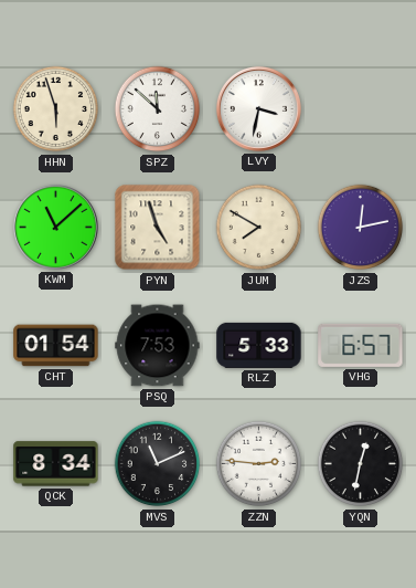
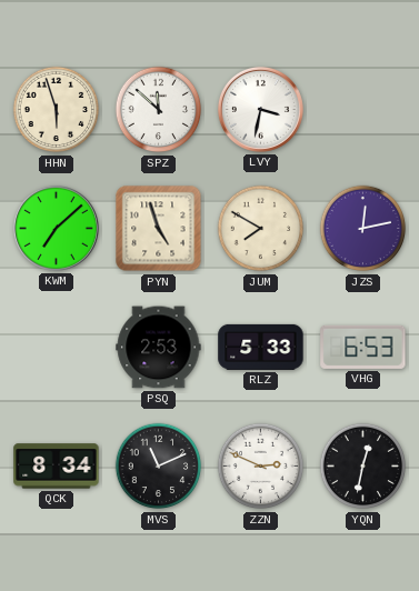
KWM: 11:08 -> 7:08 (56, 228)
CHT: 01:54 -> none (56, 346)
PSQ: 7:53 -> 2:53 (159, 348)
VHG: 6:57 -> 6:53 (363, 347)
ZZN: 2:46 -> 2:49 (261, 467)
